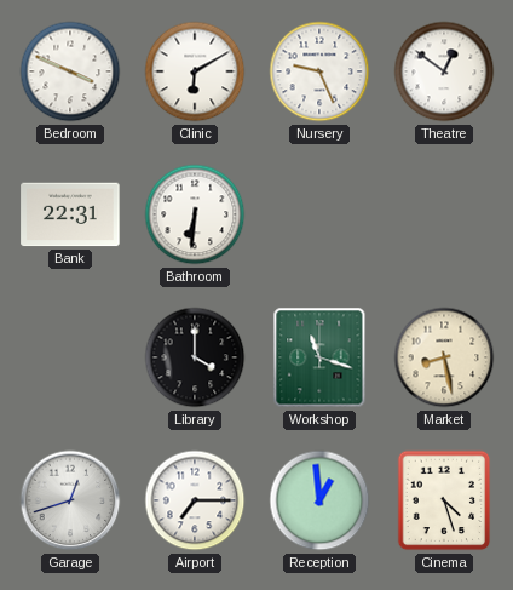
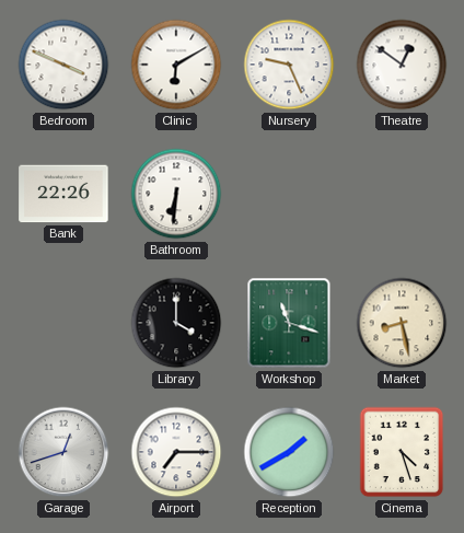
Bank: 22:31 -> 22:26 (63, 194)
Reception: 12:59 -> 1:40 (289, 452)
